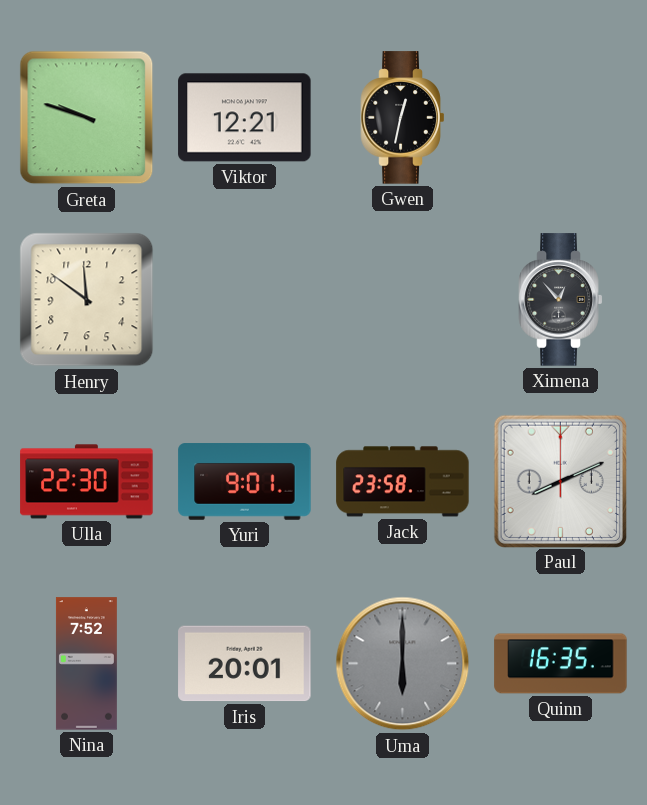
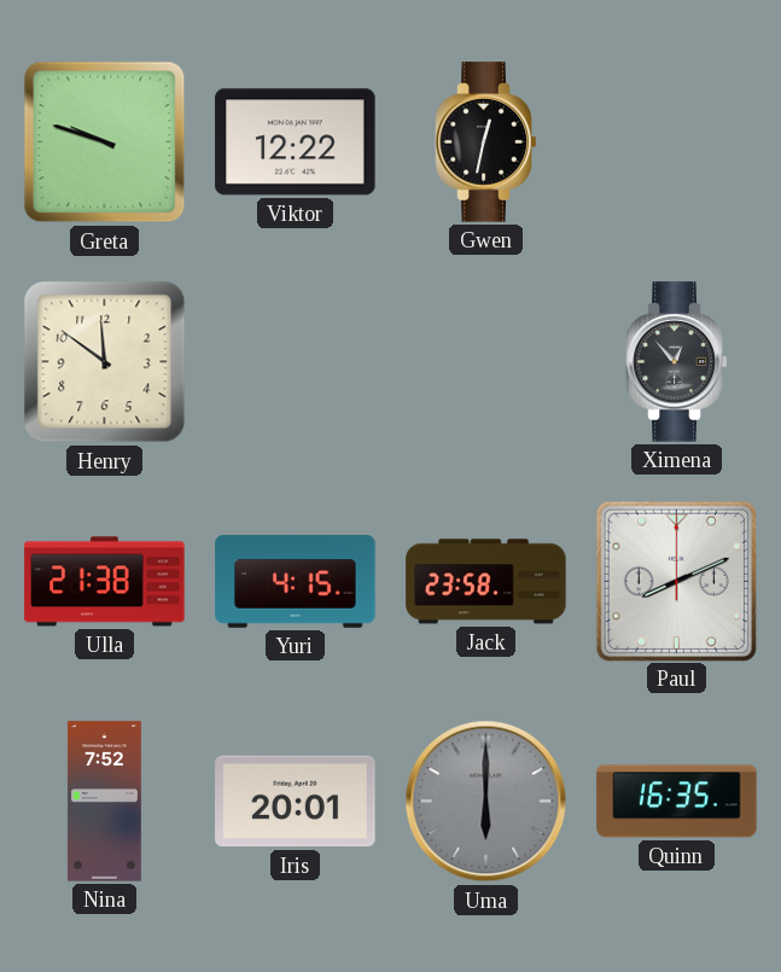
Viktor: 12:21 -> 12:22 (296, 142)
Ulla: 22:30 -> 21:38 (105, 582)
Yuri: 9:01 -> 4:15 (296, 582)
